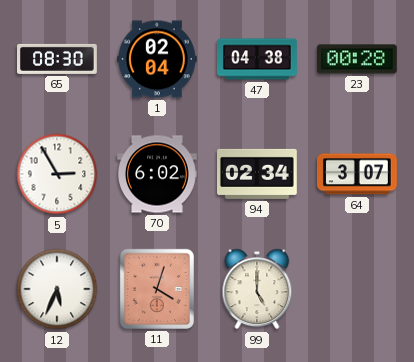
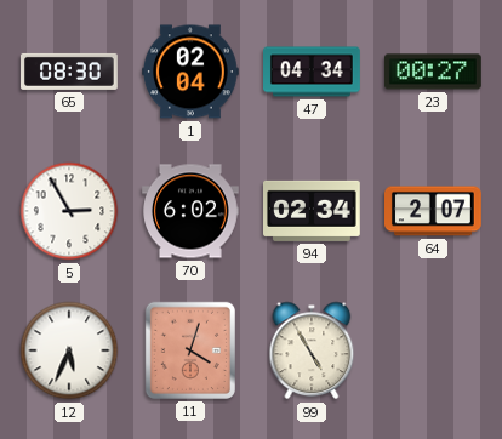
47: 04:38 -> 04:34 (313, 72)
23: 00:28 -> 00:27 (434, 72)
64: 3:07 -> 2:07 (434, 211)
99: 5:00 -> 4:55 (312, 350)
